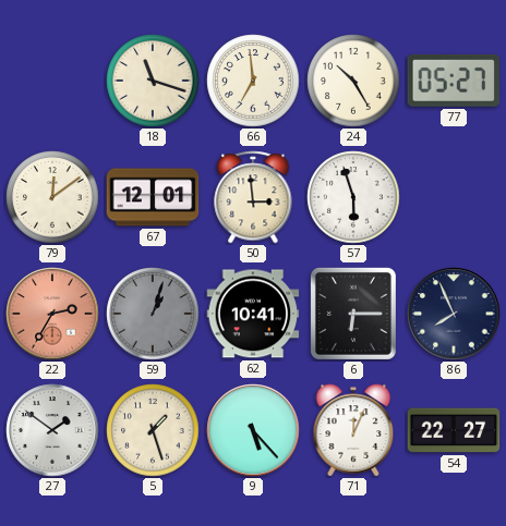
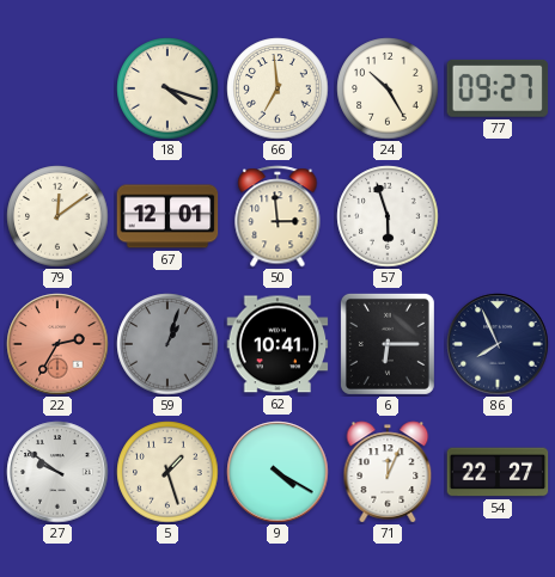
18: 11:18 -> 4:18 (167, 88)
77: 05:27 -> 09:27 (498, 88)
27: 1:51 -> 9:51 (57, 472)
9: 5:23 -> 4:20 (277, 472)
